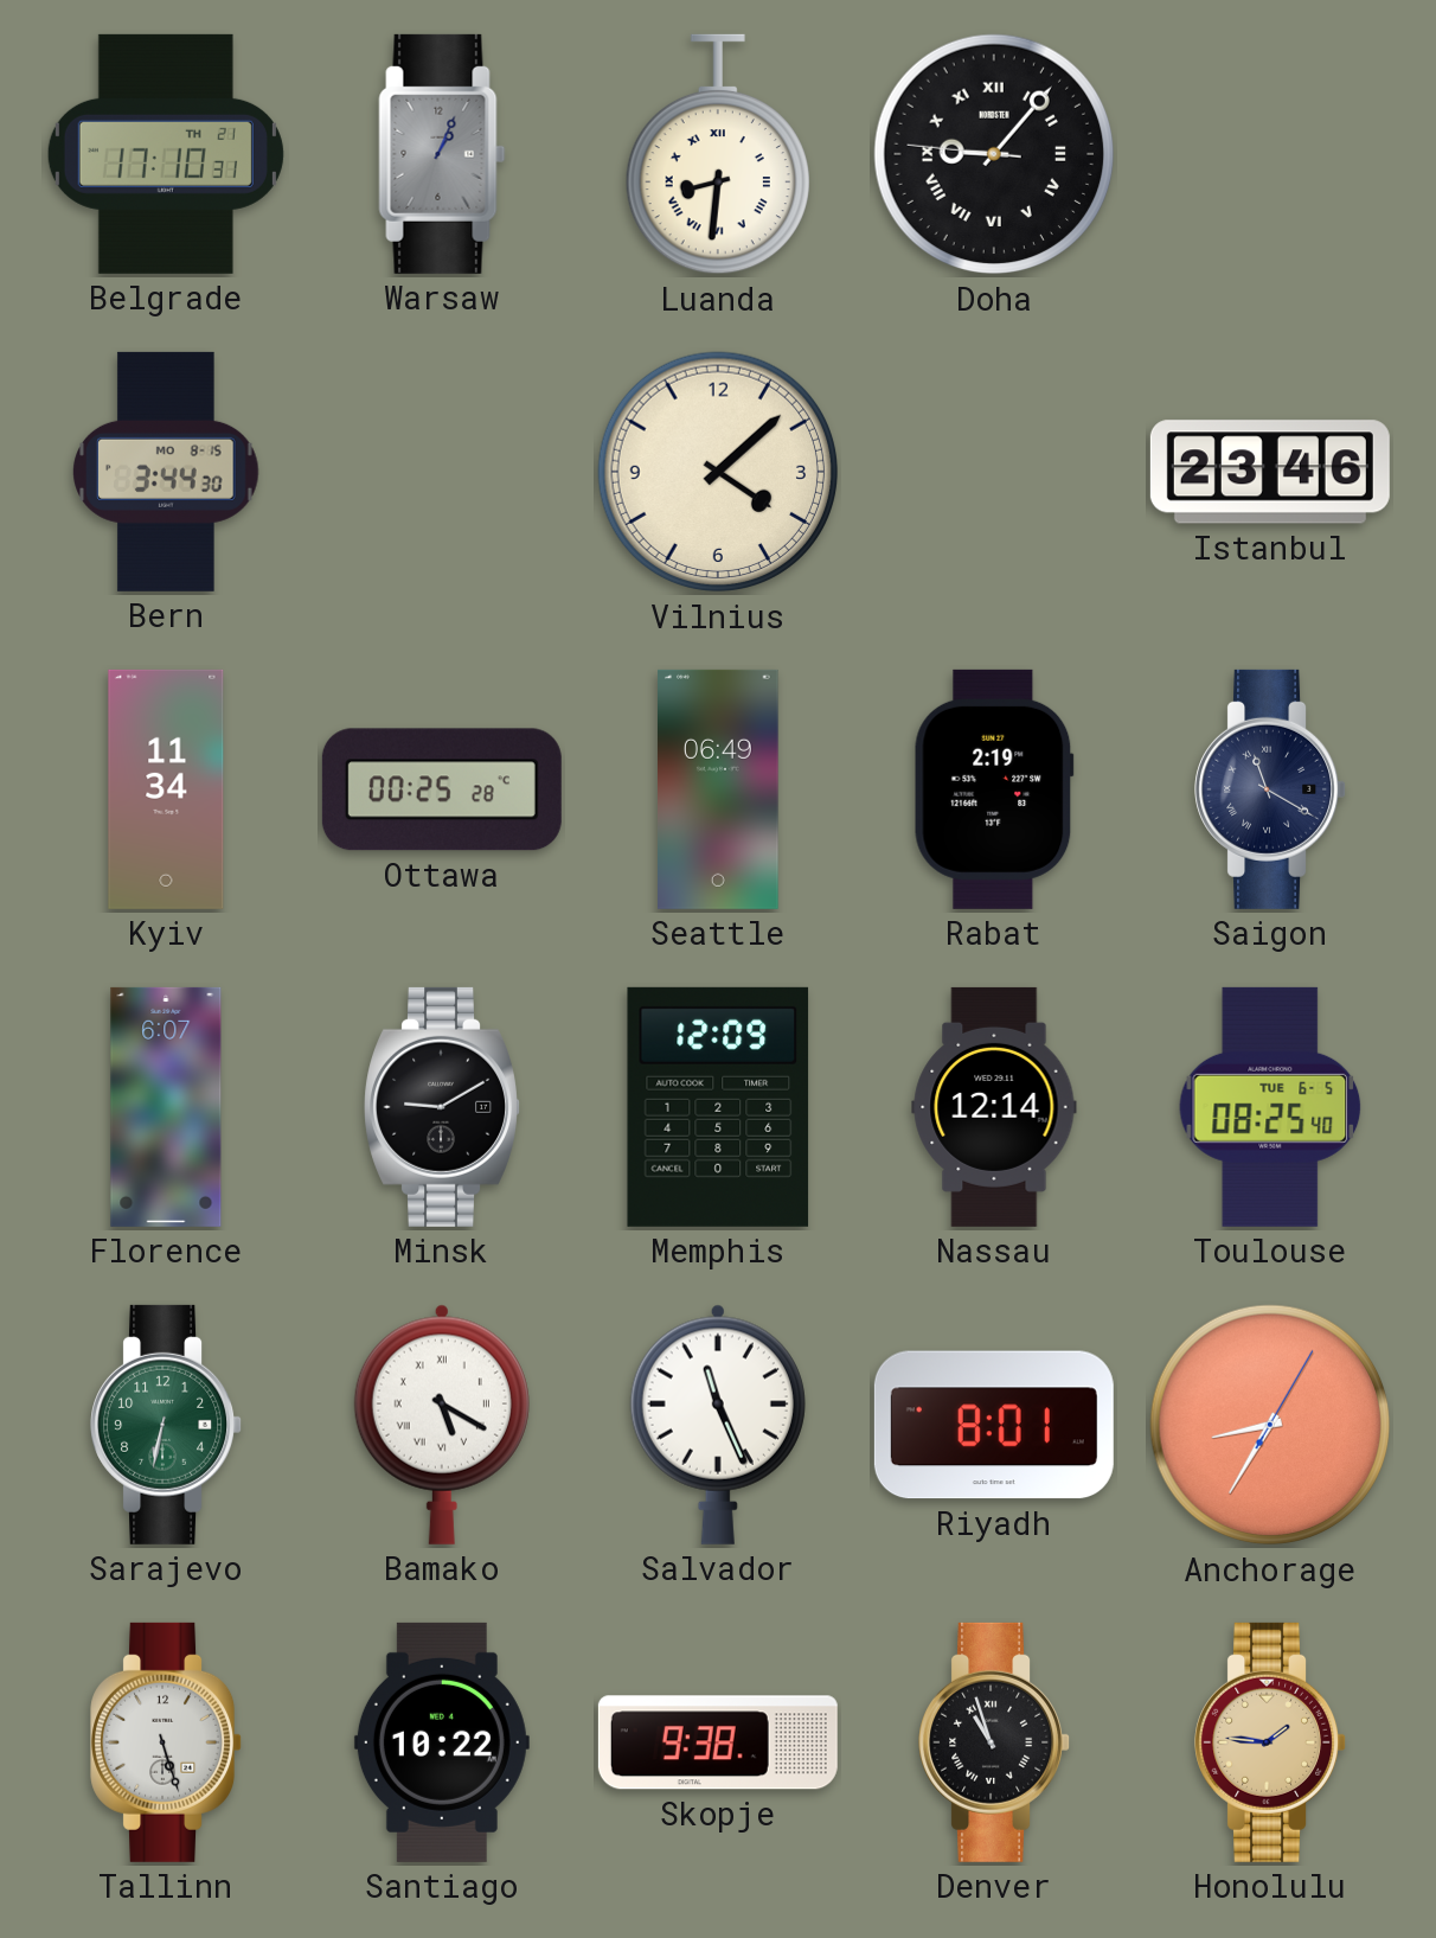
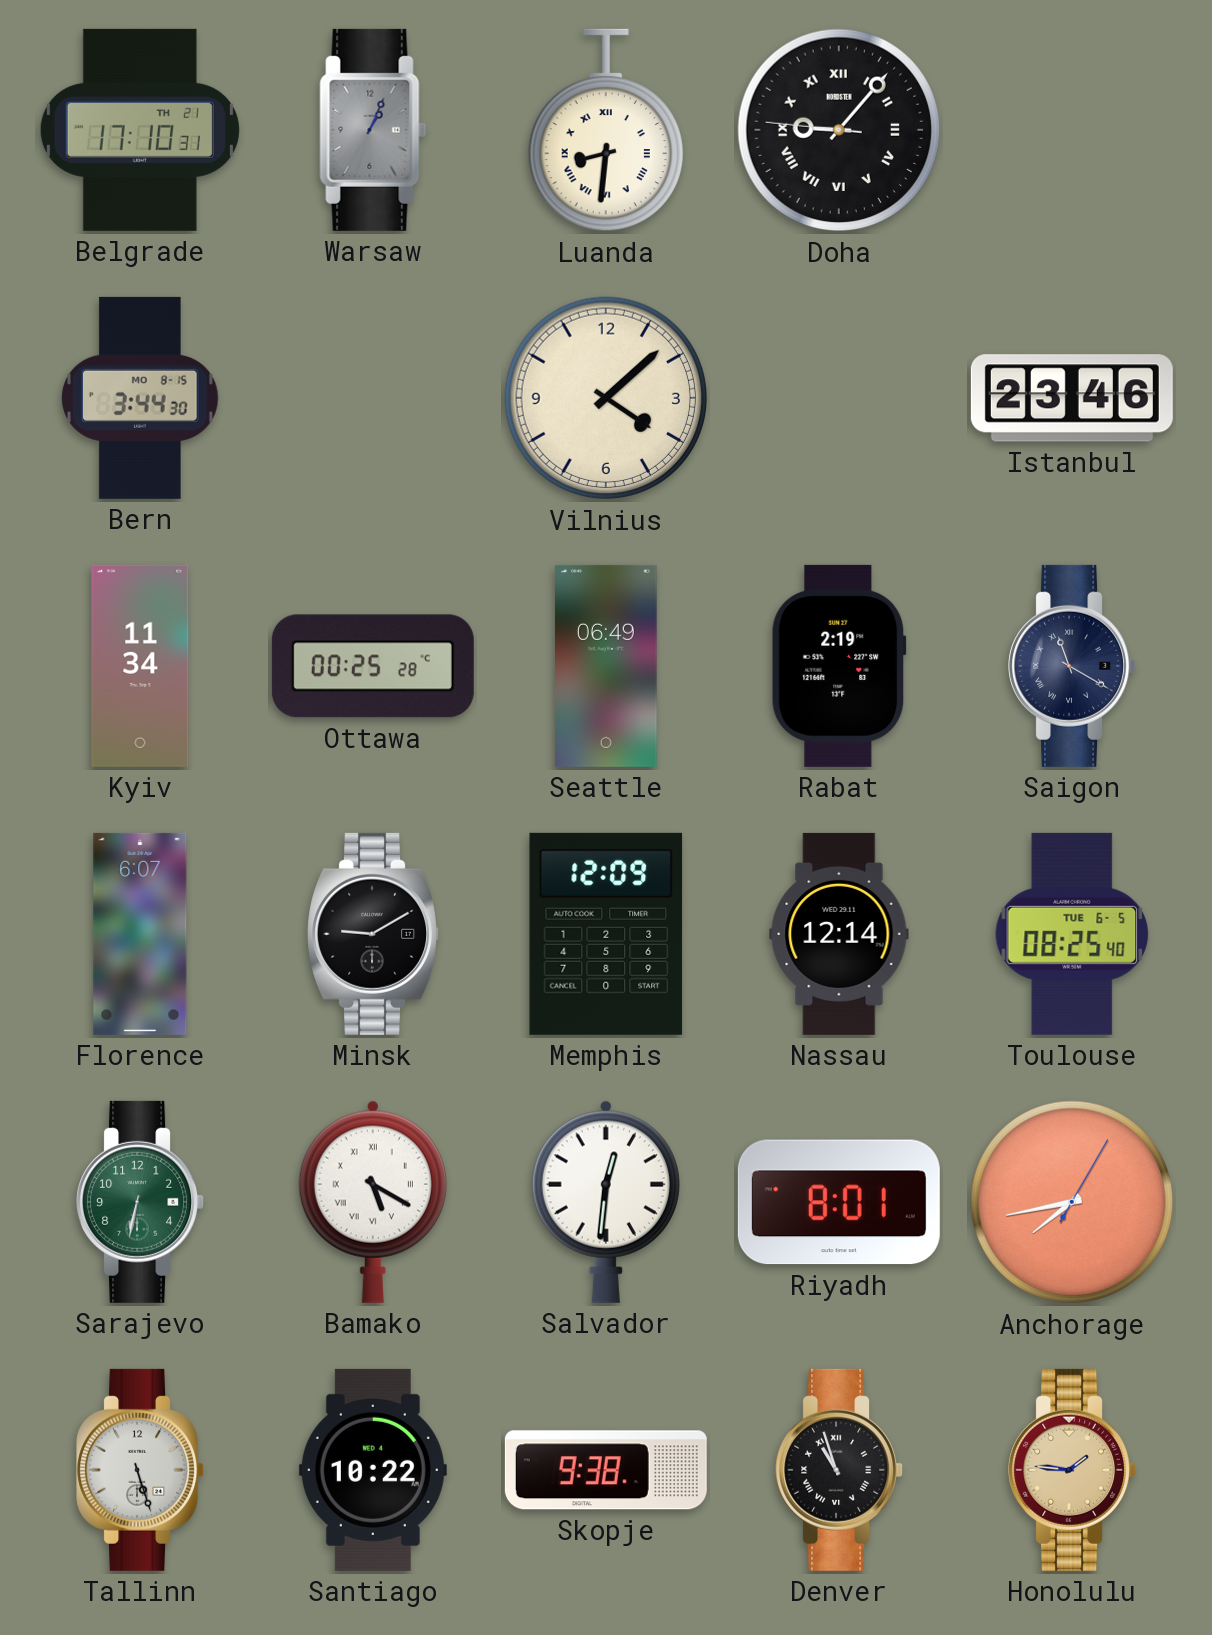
Salvador: 11:26 -> 12:31 (606, 1202)
Anchorage: 8:35 -> 7:43 (1072, 1202)
